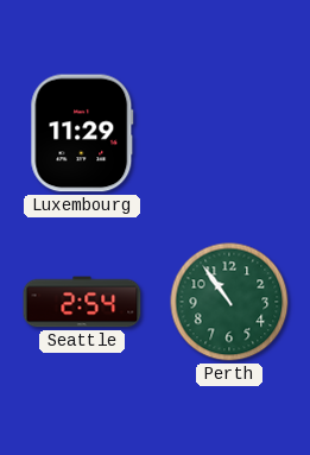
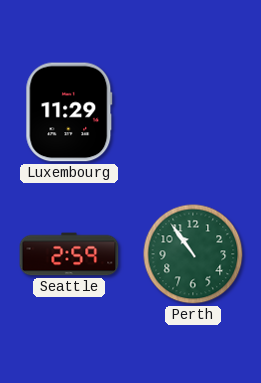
Seattle: 2:54 -> 2:59 (69, 254)
